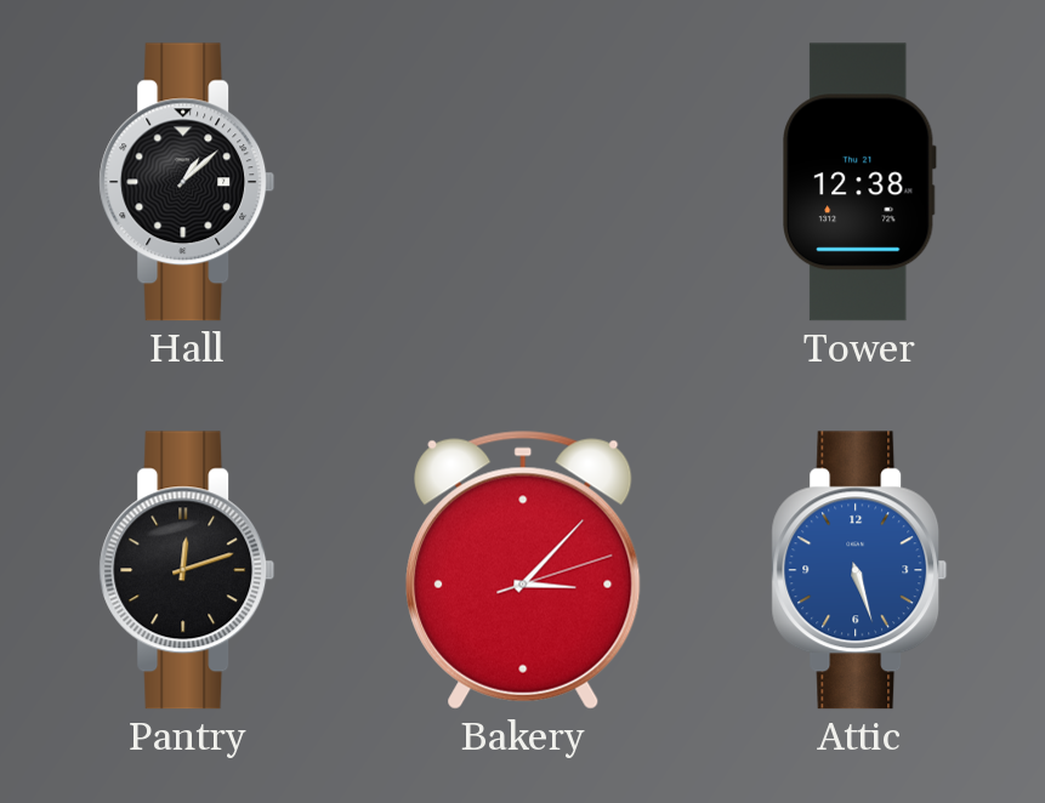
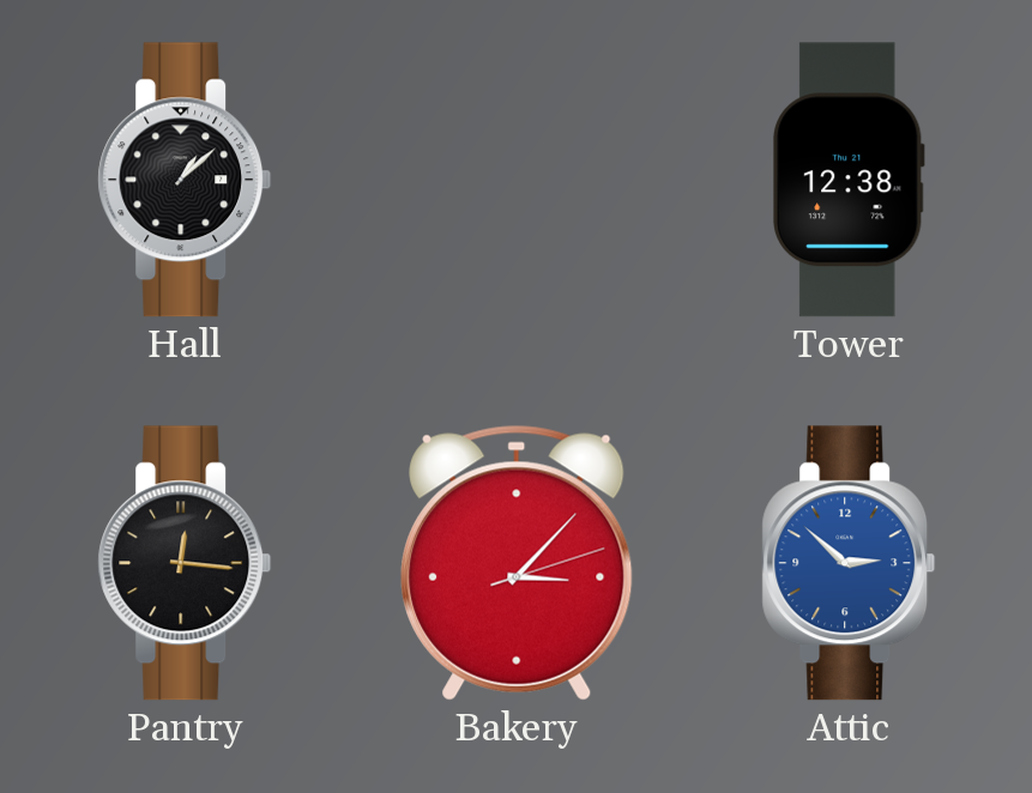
Pantry: 12:12 -> 12:16 (185, 563)
Attic: 5:27 -> 2:52 (849, 563)
